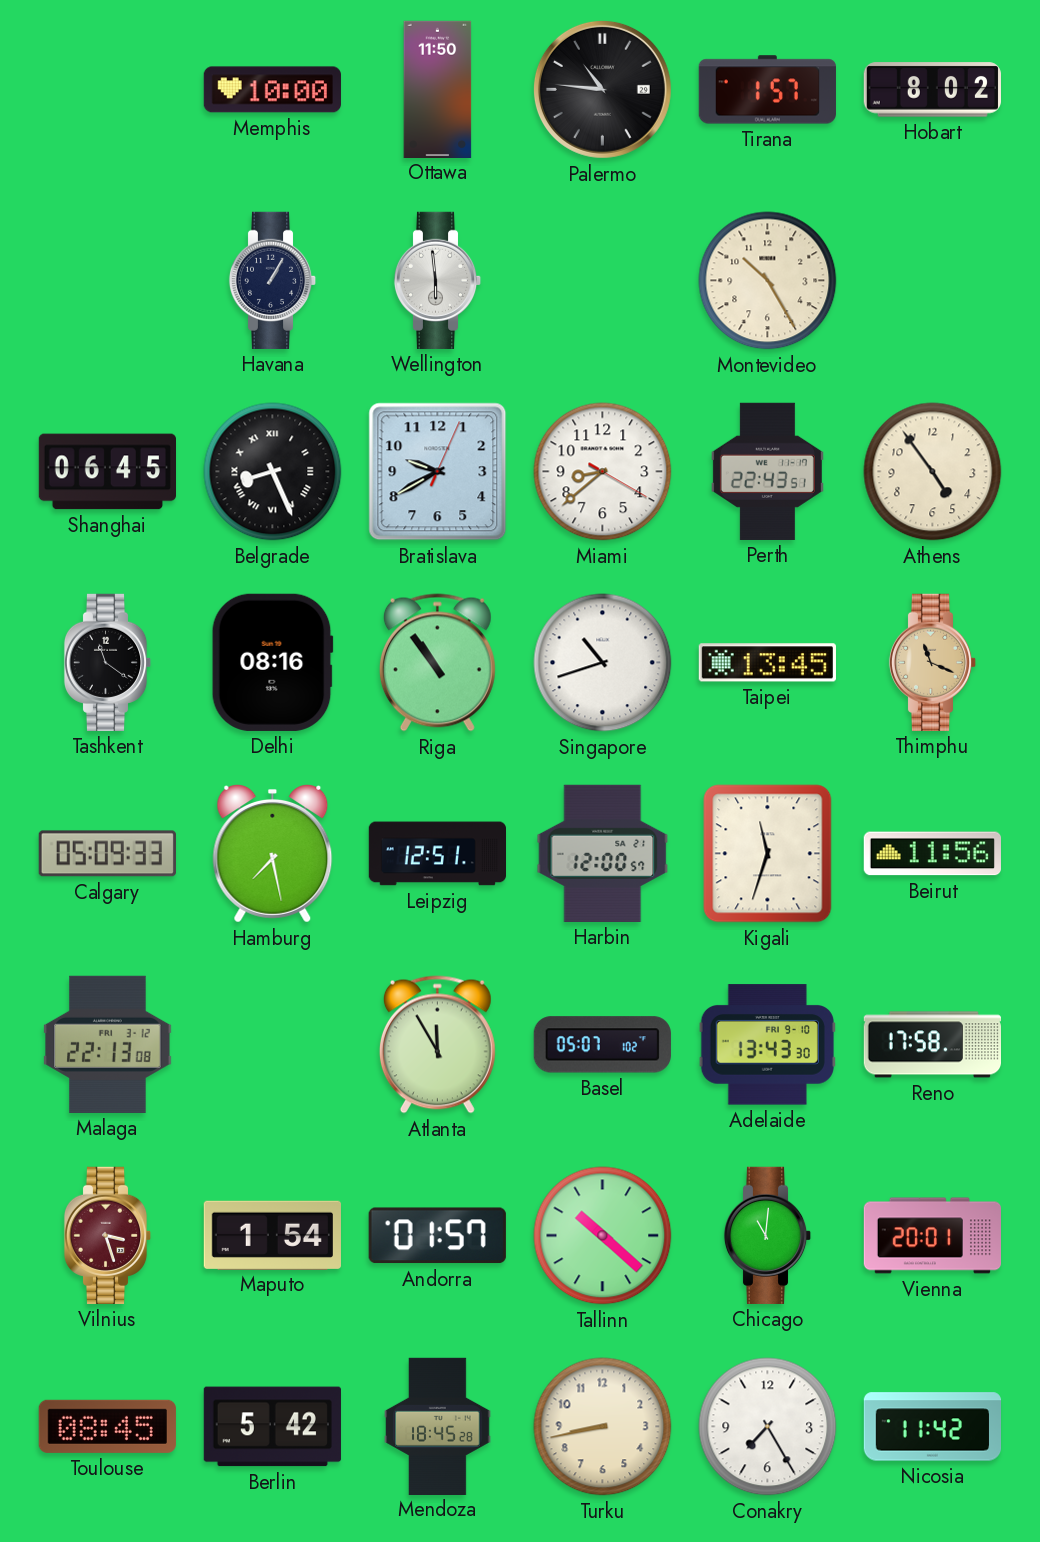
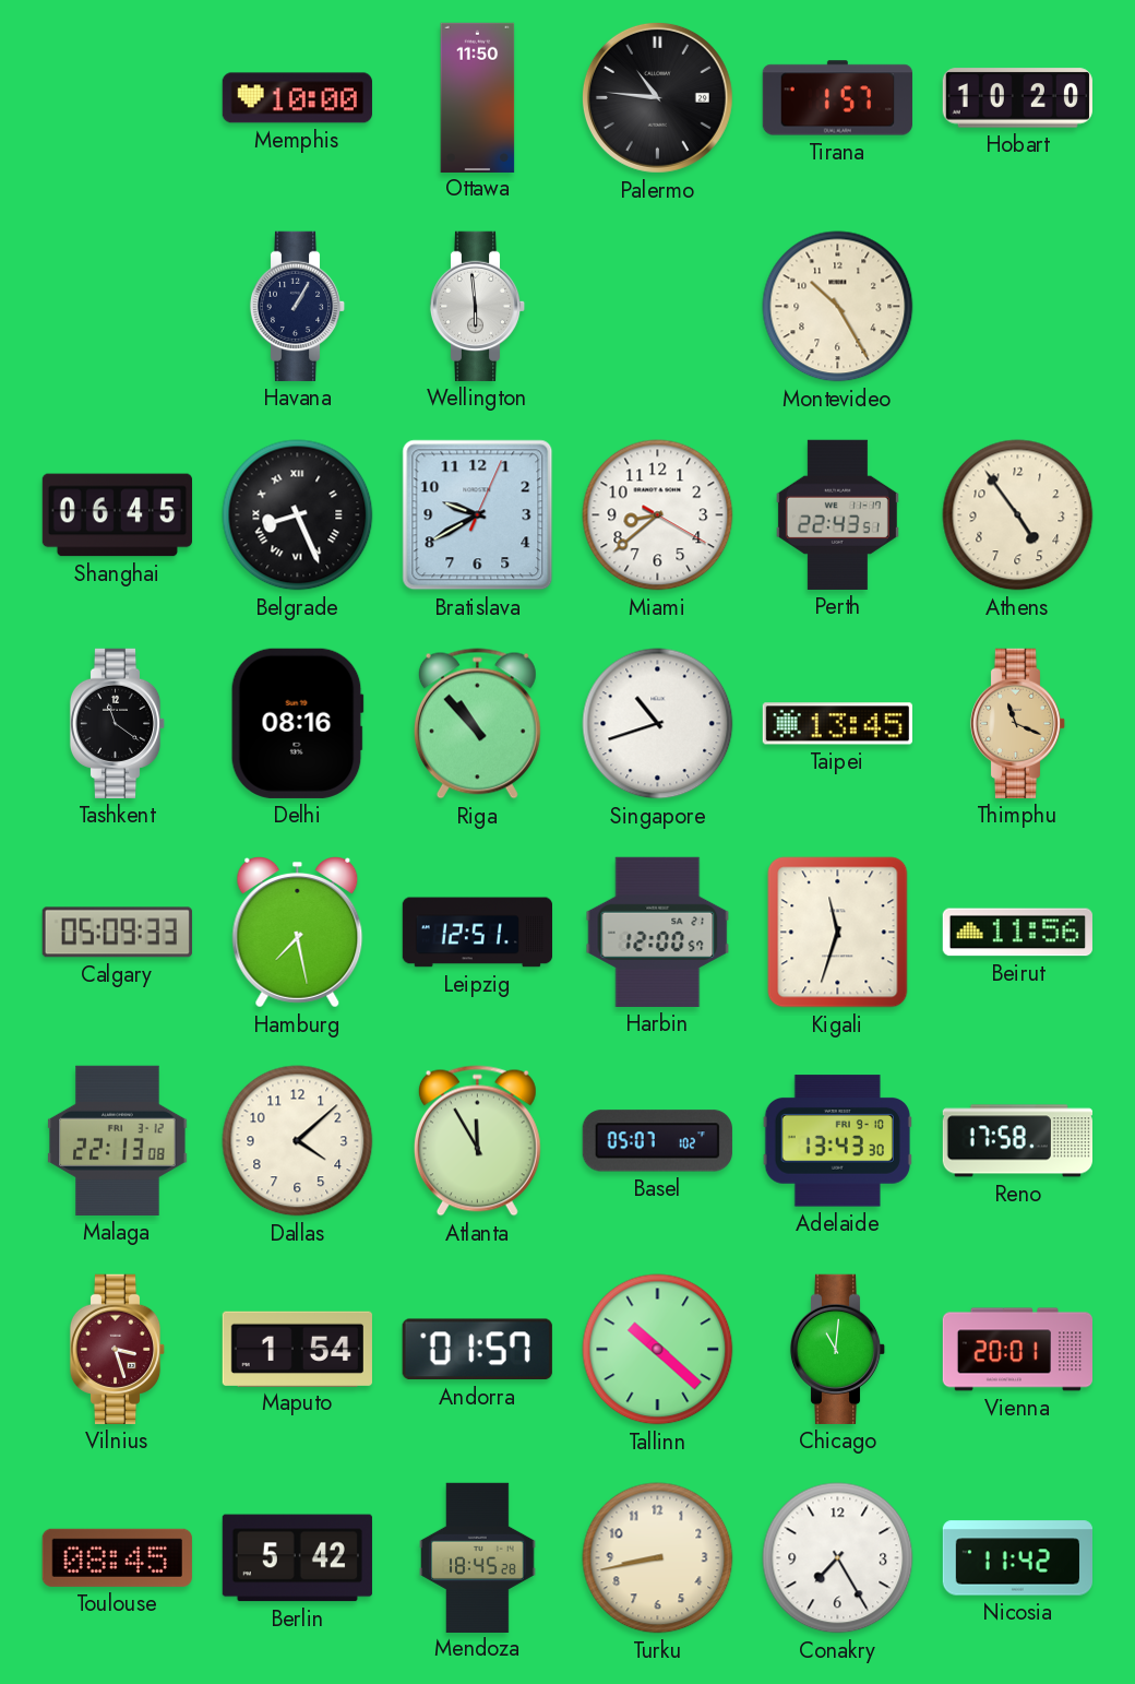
Hobart: 8:02 -> 10:20 (1017, 98)
Riga: 10:54 -> 10:53 (477, 724)
Dallas: none -> 4:08 (298, 1141)
